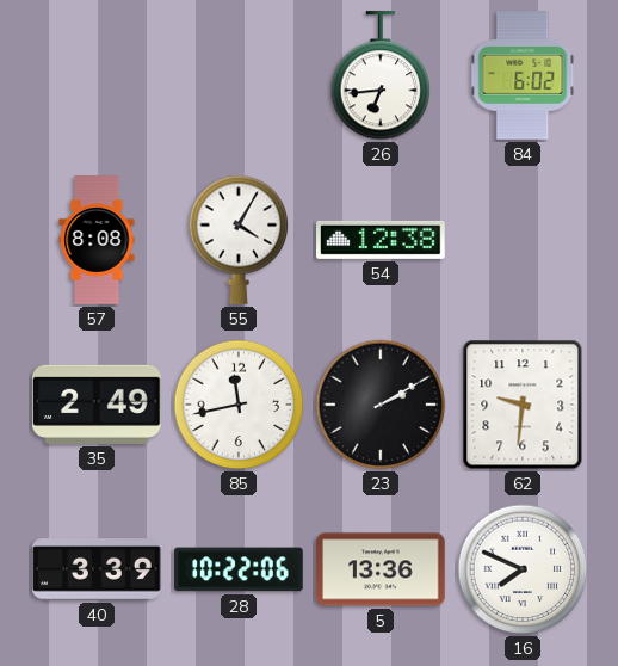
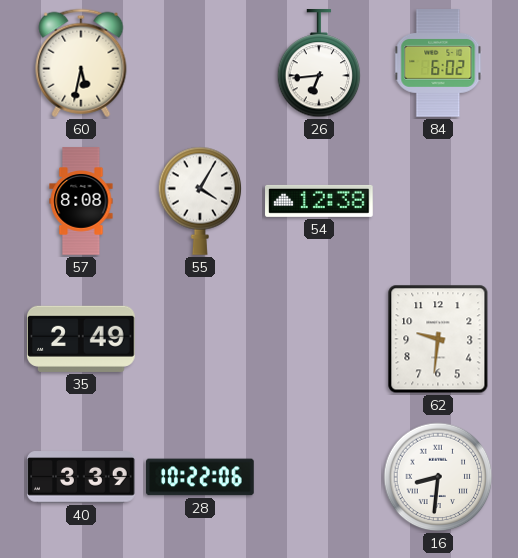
60: none -> 5:32 (81, 63)
85: 11:43 -> none (239, 405)
23: 2:10 -> none (381, 405)
5: 13:36 -> none (382, 569)
16: 7:49 -> 8:31 (438, 477)
